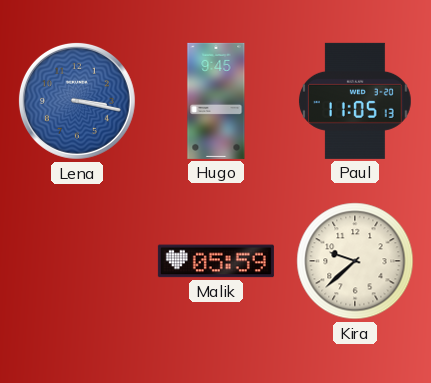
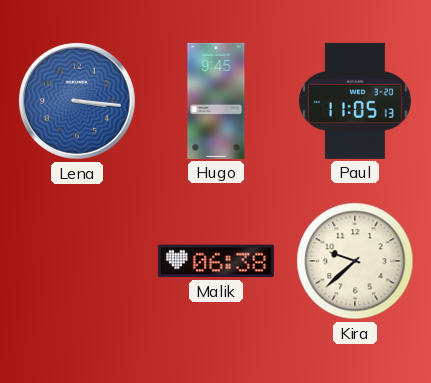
Lena: 3:17 -> 3:16 (77, 101)
Malik: 05:59 -> 06:38 (216, 261)
